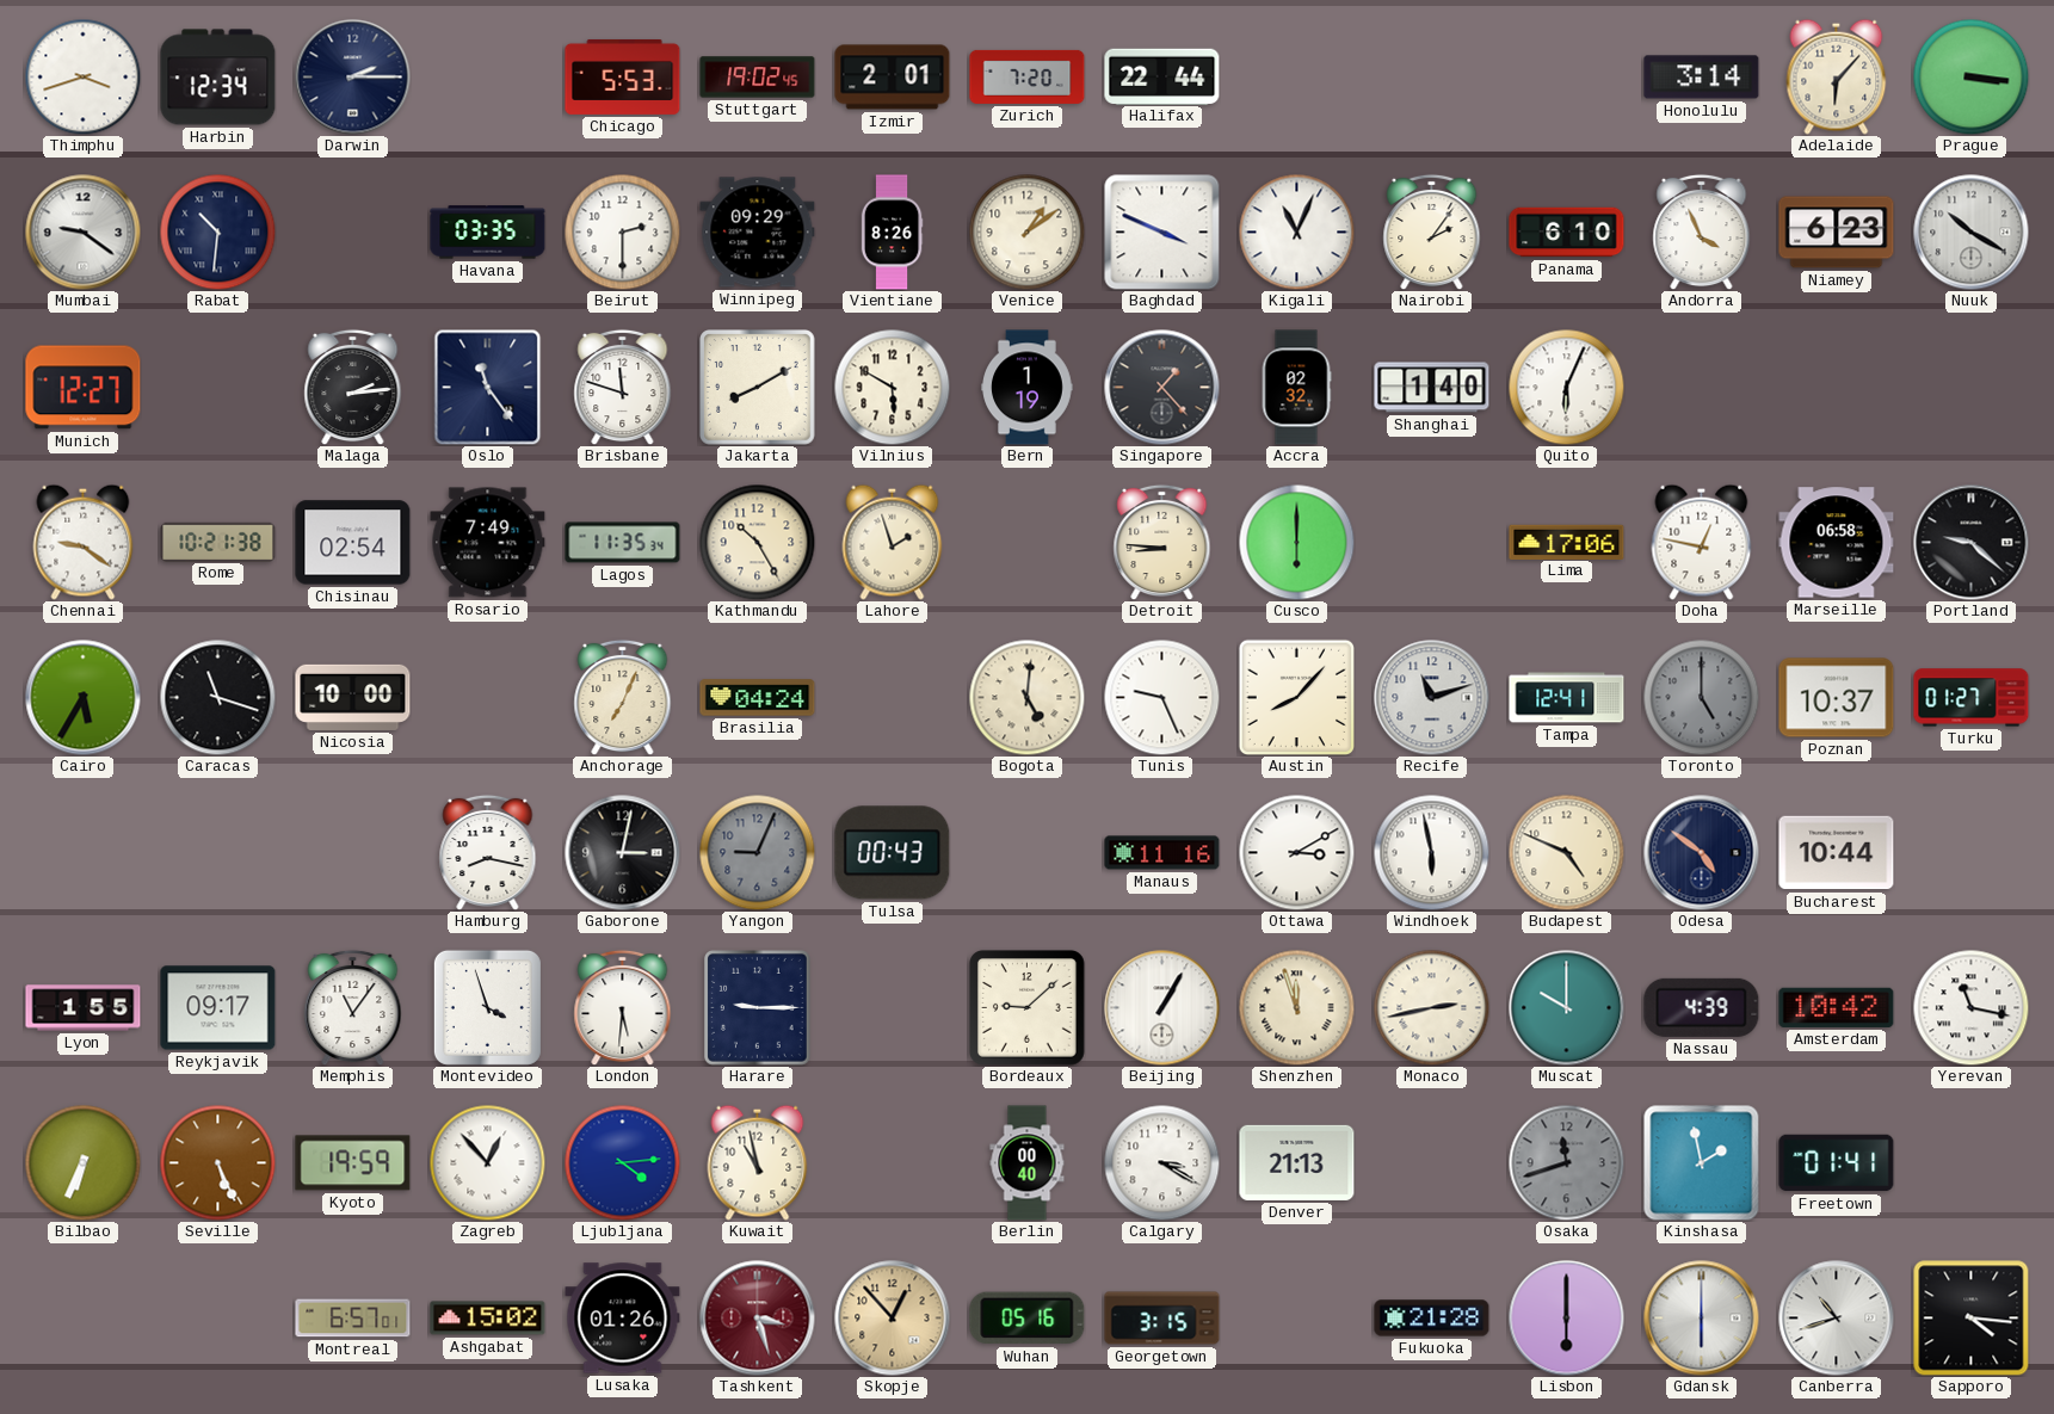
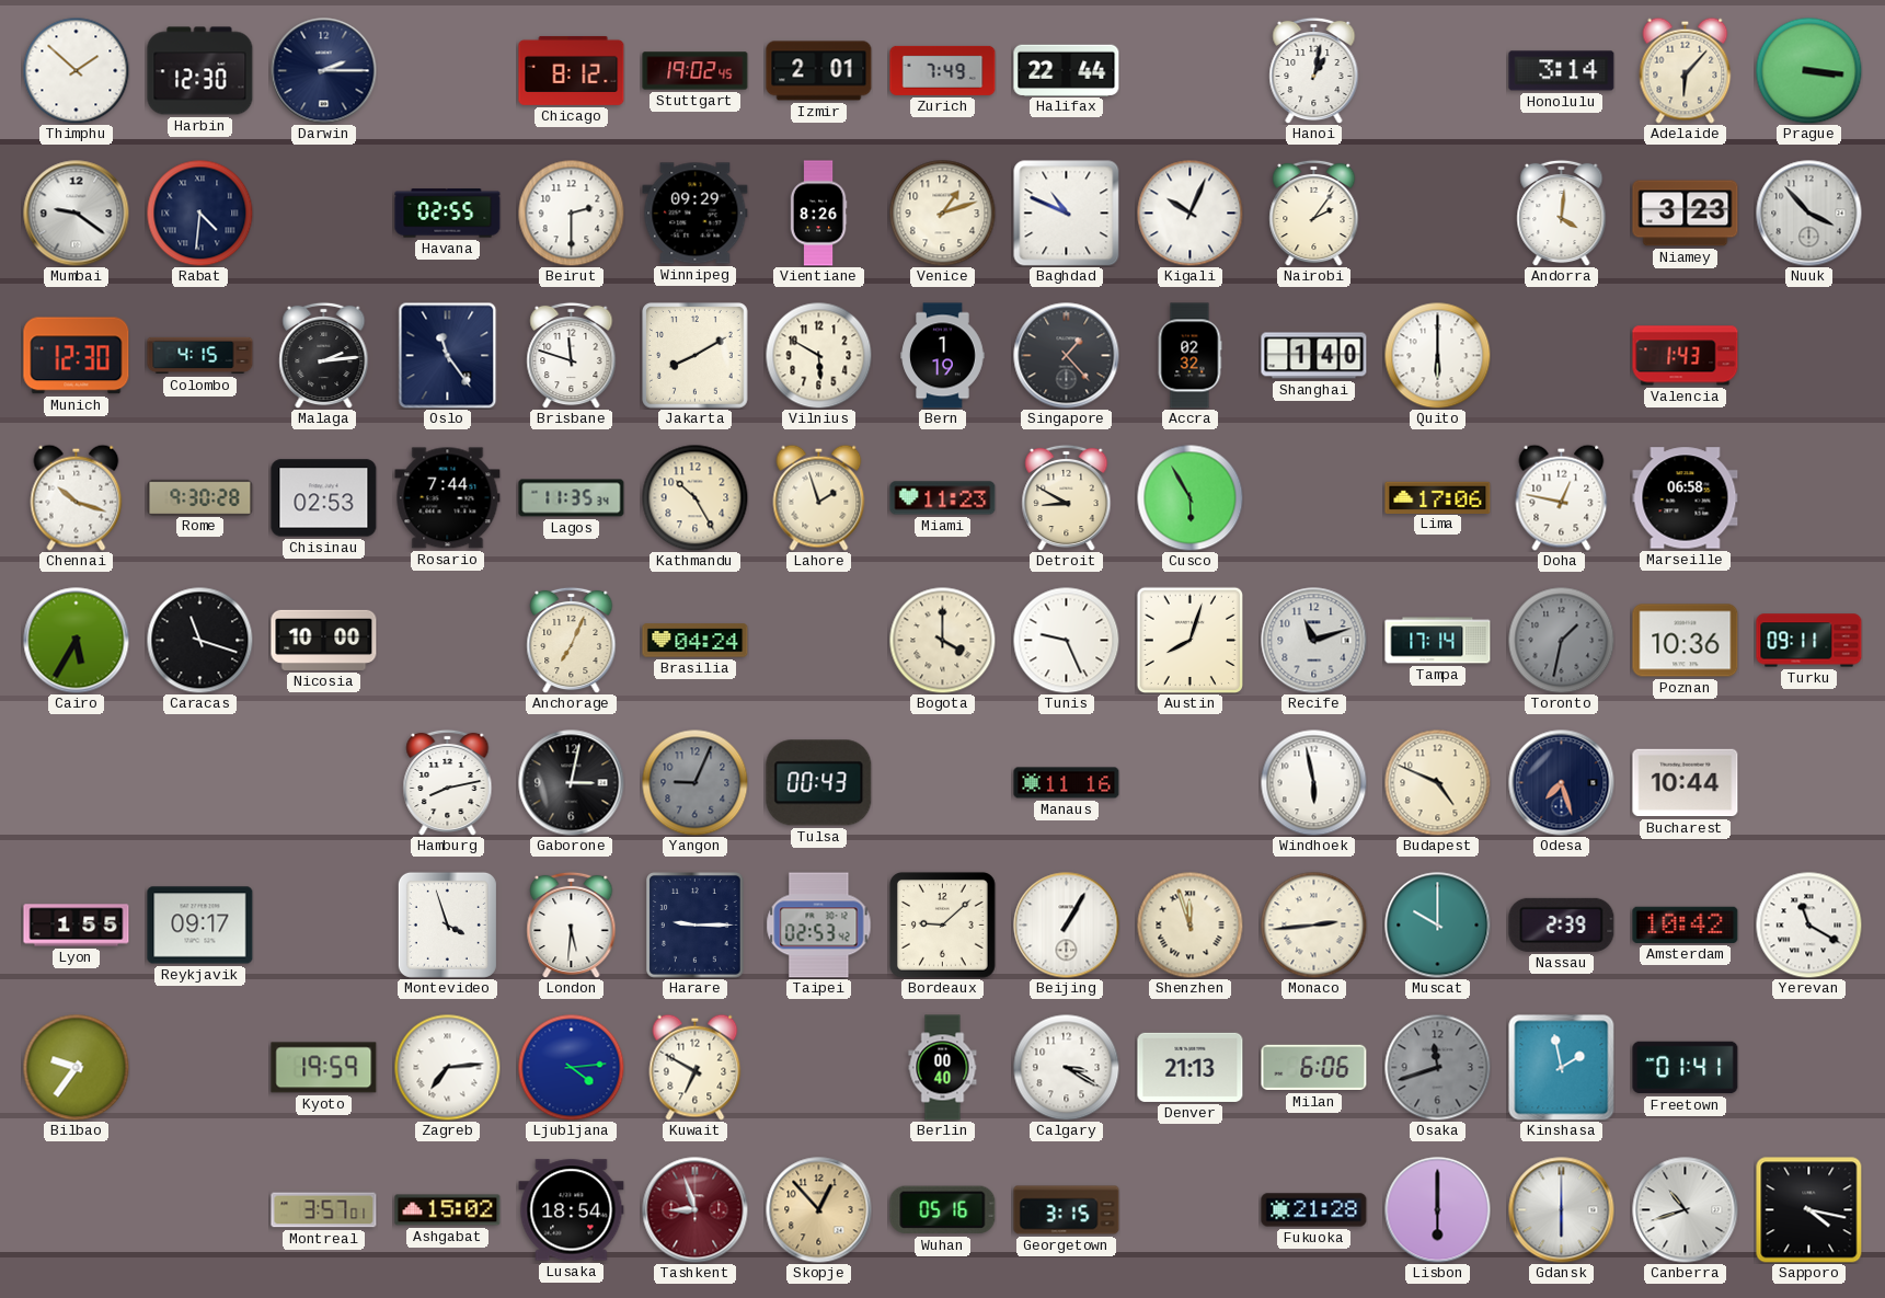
Thimphu: 3:42 -> 1:52 (76, 70)
Harbin: 12:34 -> 12:30 (200, 71)
Chicago: 5:53 -> 8:12 (572, 70)
Zurich: 7:20 -> 7:49 (943, 70)
Hanoi: none -> 1:02 (1314, 70)
Rabat: 10:31 -> 4:31 (199, 212)
Havana: 03:35 -> 02:55 (448, 214)
Venice: 1:09 -> 1:12 (942, 212)
Baghdad: 3:49 -> 10:49 (1067, 214)
Kigali: 11:04 -> 10:04 (1189, 212)
Panama: 6:10 -> none (1567, 233)
Andorra: 3:56 -> 4:01 (1562, 212)
Niamey: 6:23 -> 3:23 (1686, 214)
Nuuk: 10:20 -> 3:53 (1809, 214)
Munich: 12:27 -> 12:30 (77, 356)
Colombo: none -> 4:15 (200, 356)
Quito: 6:04 -> 6:00 (1437, 355)
Valencia: none -> 1:43 (1686, 356)
Chennai: 9:21 -> 10:18 (77, 497)
Rome: 10:21 -> 9:30 (200, 497)
Chisinau: 02:54 -> 02:53 (324, 498)
Rosario: 7:49 -> 7:44 (448, 498)
Miami: none -> 11:23 (943, 498)
Detroit: 8:46 -> 8:50 (1067, 497)
Cusco: 6:00 -> 5:55 (1189, 497)
Portland: 9:22 -> none (1972, 543)
Bogota: 5:01 -> 4:00 (942, 640)
Austin: 8:07 -> 8:03 (1189, 640)
Tampa: 12:41 -> 17:14 (1438, 641)
Toronto: 5:00 -> 1:32 (1561, 640)
Poznan: 10:37 -> 10:36 (1686, 641)
Turku: 01:27 -> 09:11 (1809, 641)
Hamburg: 8:17 -> 8:13 (448, 782)
Ottawa: 3:10 -> none (1296, 852)
Odesa: 4:51 -> 7:27 (1562, 783)
Memphis: 11:06 -> none (353, 1007)
Taipei: none -> 02:53 (819, 926)
Monaco: 2:43 -> 2:44 (1313, 924)
Nassau: 4:39 -> 2:39 (1562, 924)
Yerevan: 11:17 -> 11:20 (1808, 924)
Bilbao: 6:34 -> 9:36 (76, 1067)
Seville: 5:26 -> none (217, 1162)
Zagreb: 12:53 -> 7:14 (447, 1067)
Kuwait: 10:58 -> 6:50 (696, 1067)
Milan: none -> 6:06 (1314, 1068)
Montreal: 6:57 -> 3:57 (324, 1210)
Lusaka: 01:26 -> 18:54 (572, 1210)
Tashkent: 3:27 -> 8:57 (696, 1210)
Sapporo: 4:16 -> 4:17 (1809, 1210)
